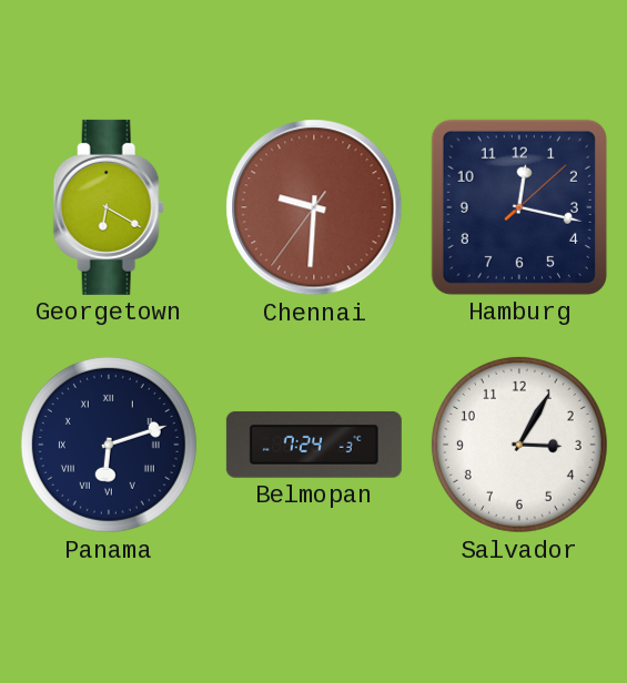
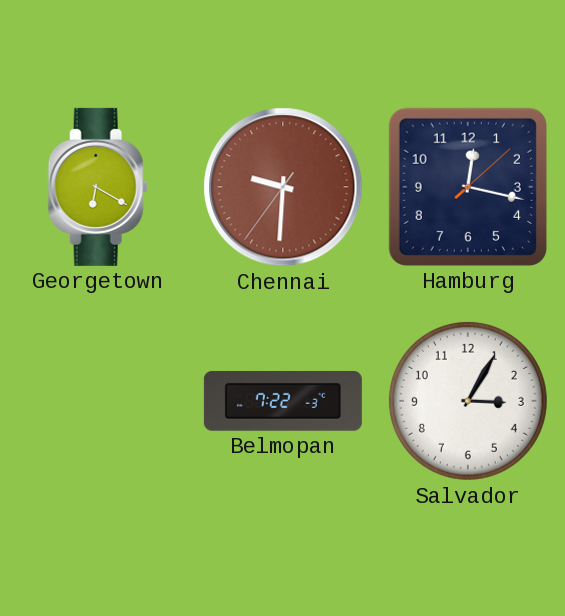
Panama: 6:12 -> none (109, 445)
Belmopan: 7:24 -> 7:22 (283, 401)
